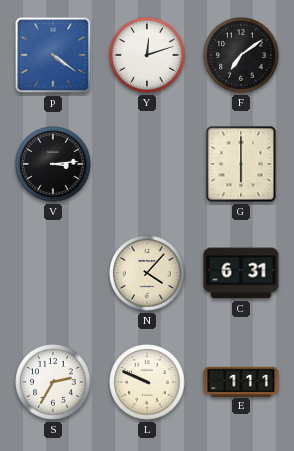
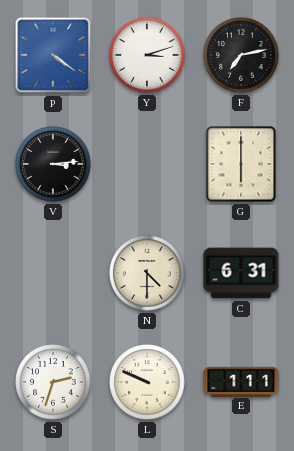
Y: 12:12 -> 3:12 (147, 55)
F: 7:09 -> 7:13 (241, 55)
N: 4:07 -> 4:30 (147, 273)
S: 2:35 -> 2:33 (53, 382)
